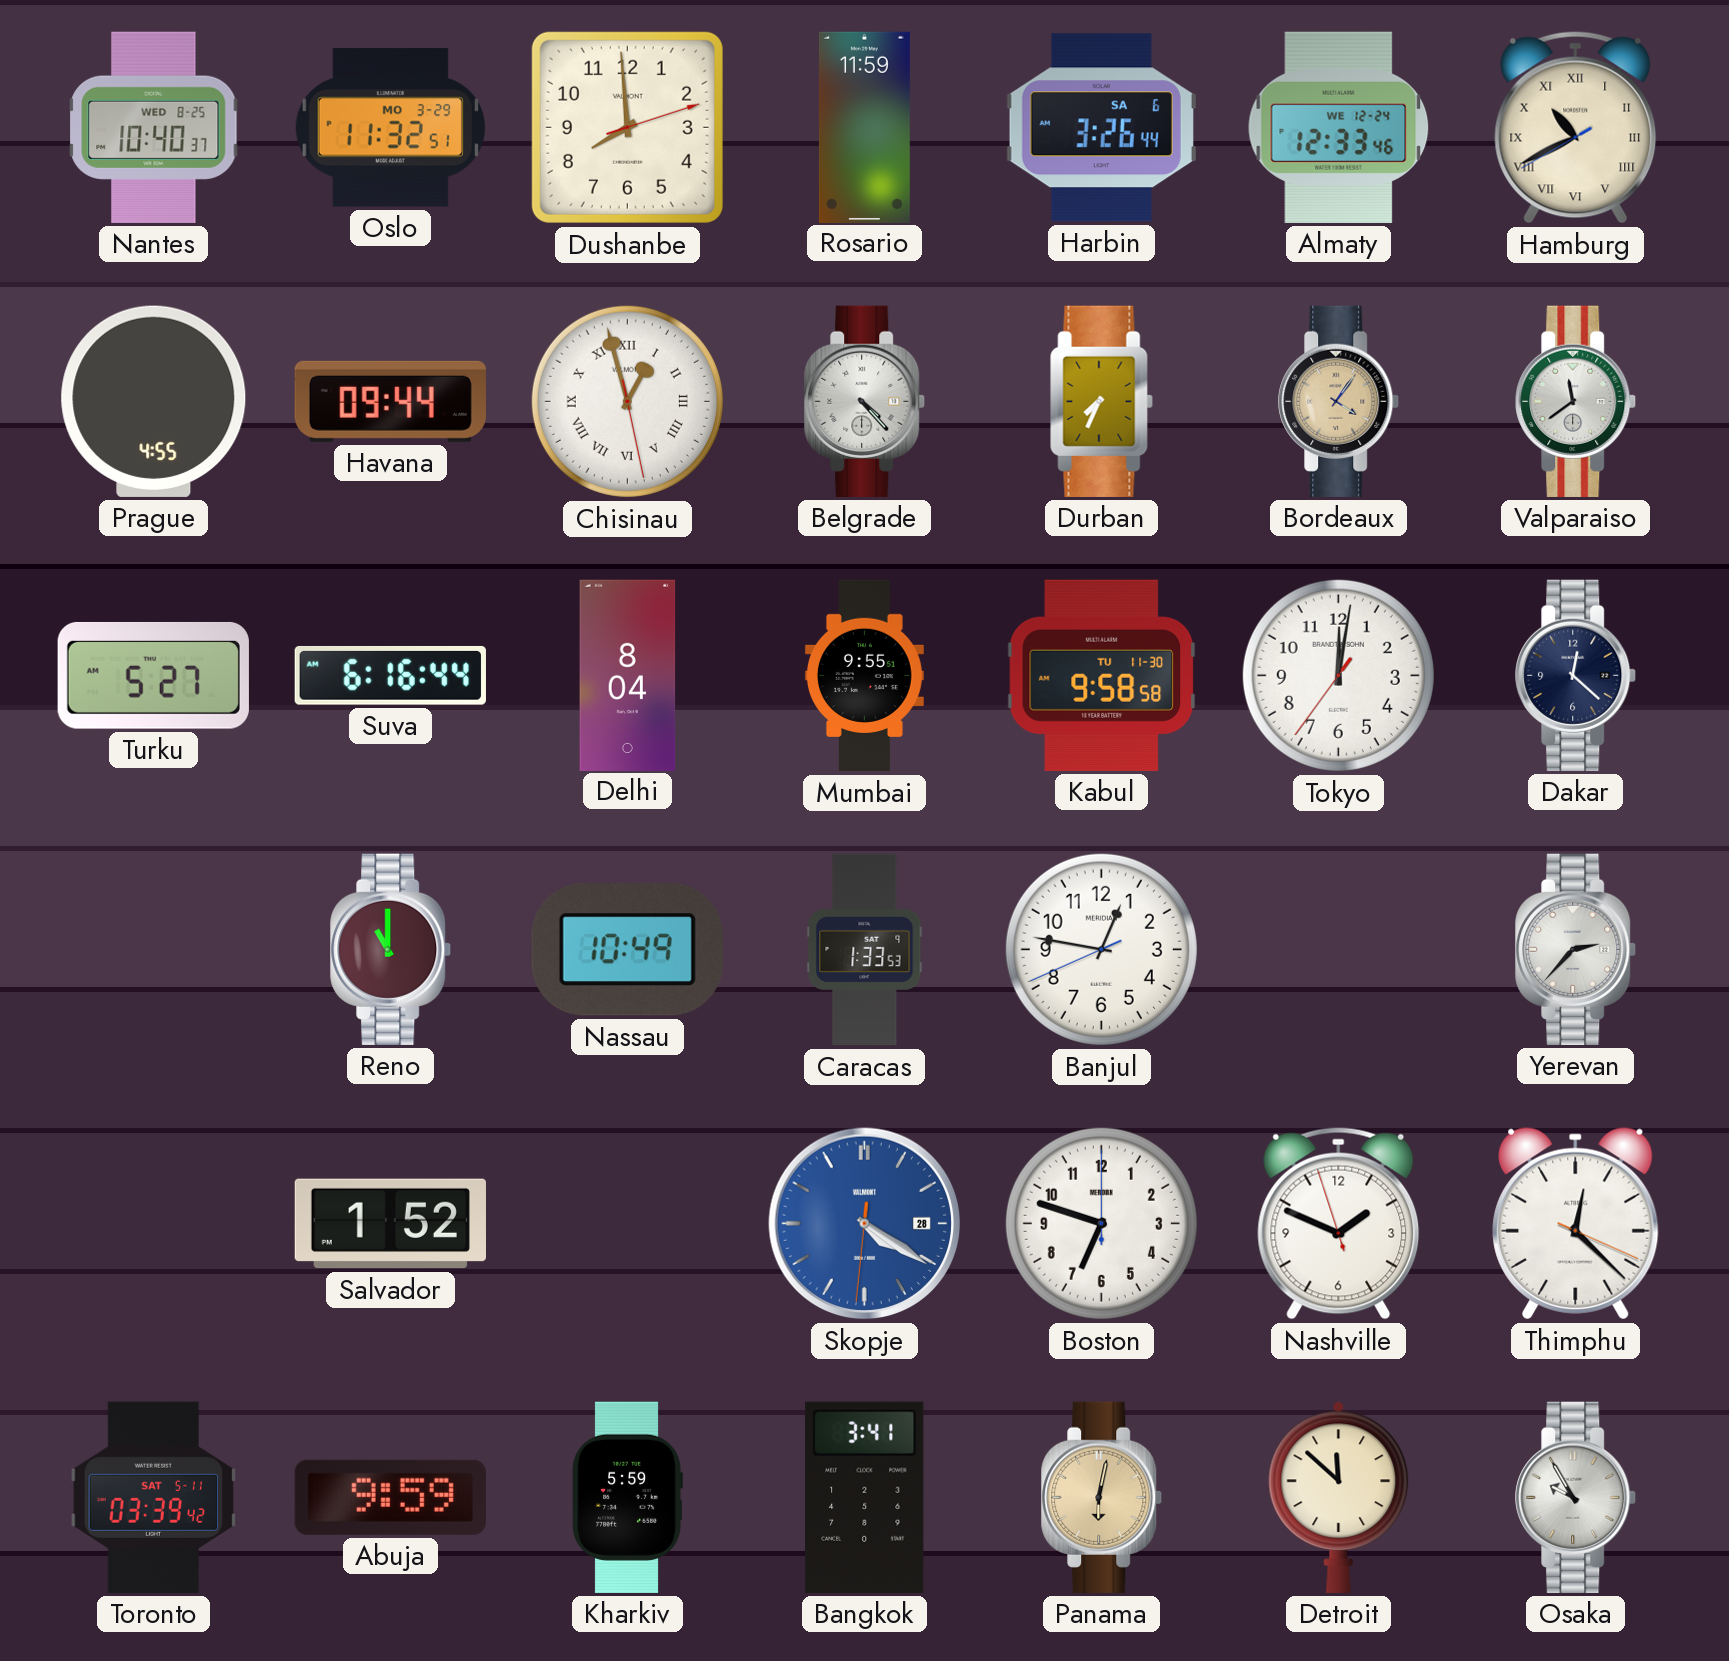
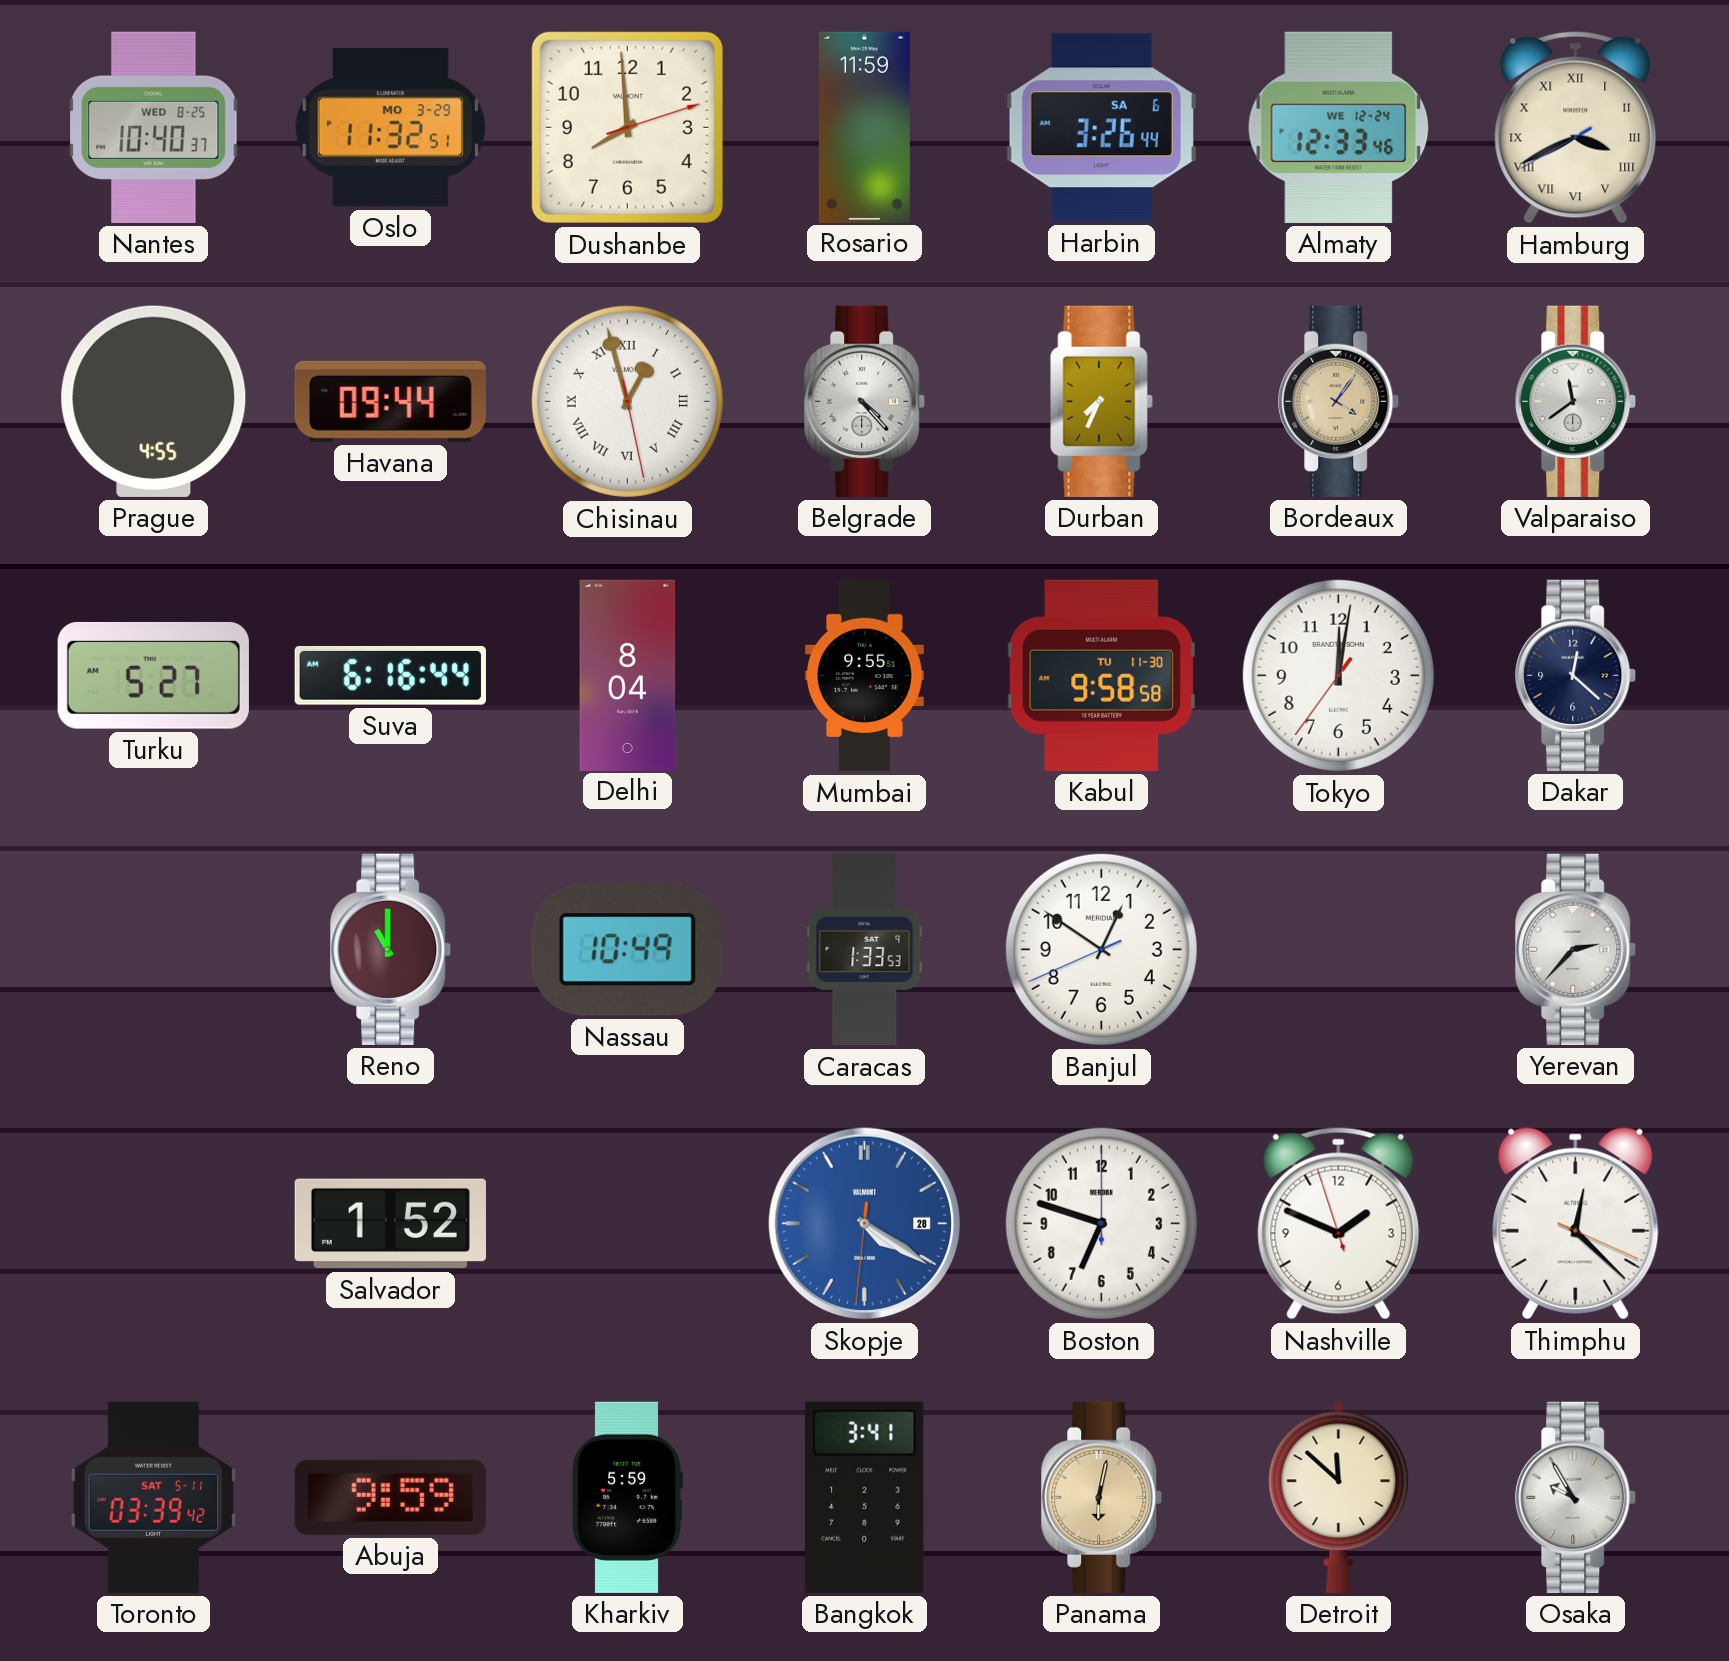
Hamburg: 10:40 -> 3:40 (1576, 127)
Banjul: 12:46 -> 12:50 (1101, 949)
